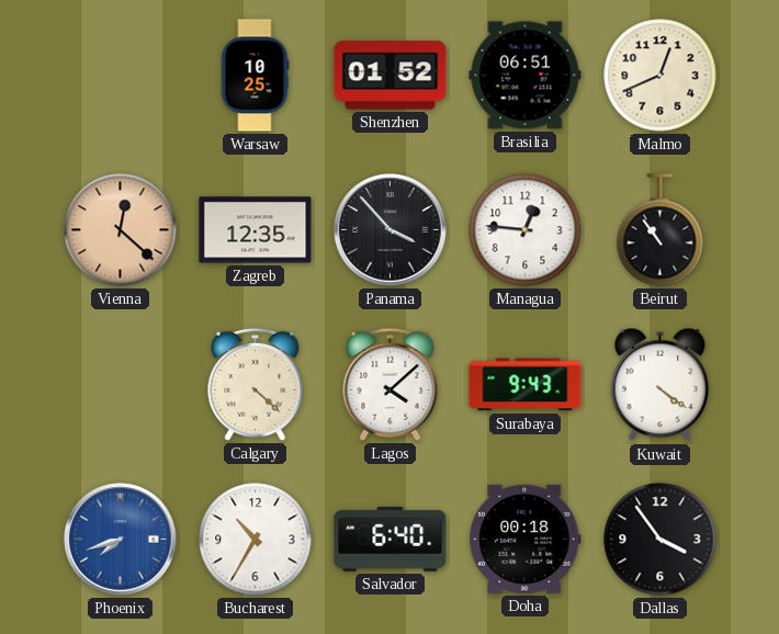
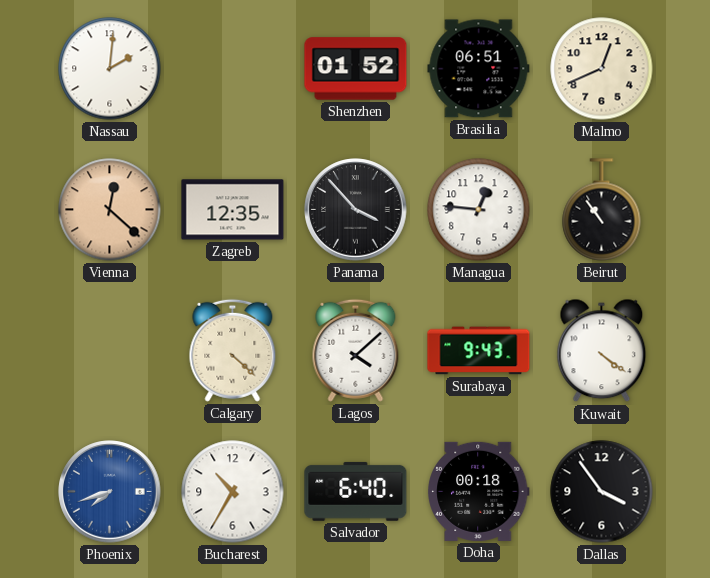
Nassau: none -> 2:01 (110, 69)
Warsaw: 10:25 -> none (255, 76)
